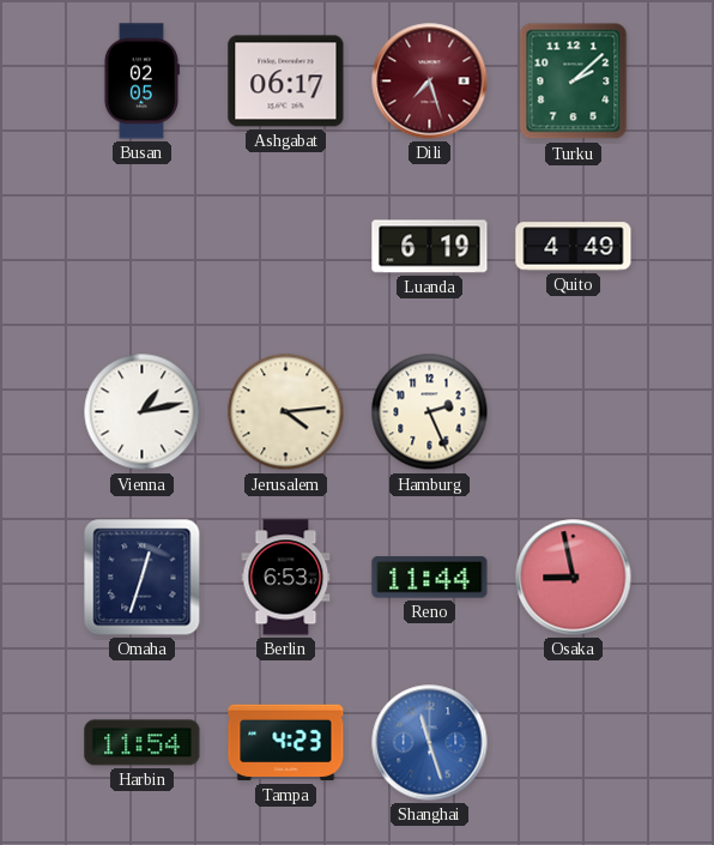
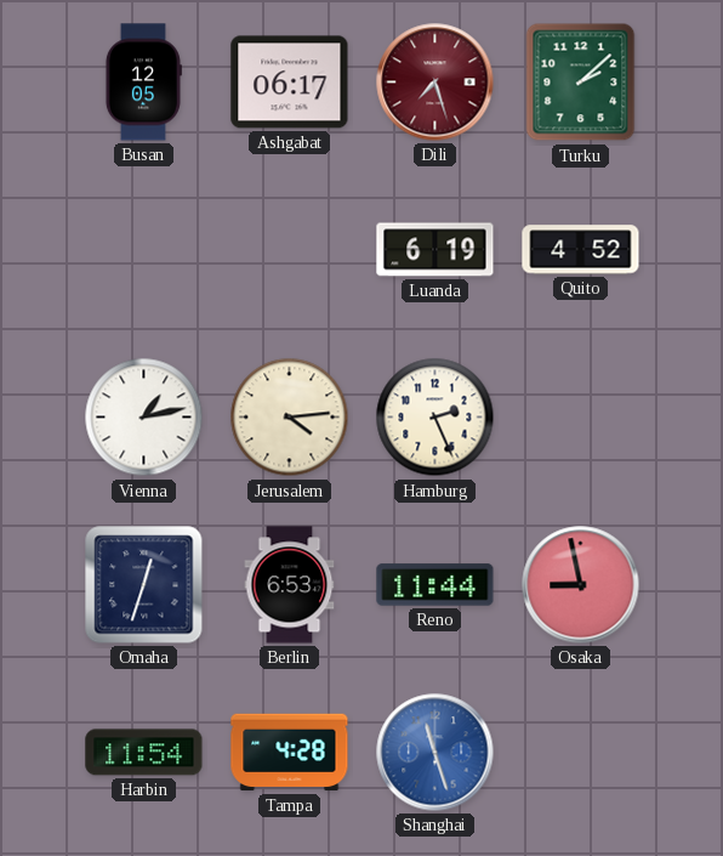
Busan: 02:05 -> 12:05 (143, 83)
Quito: 4:49 -> 4:52 (581, 250)
Tampa: 4:23 -> 4:28 (290, 753)
